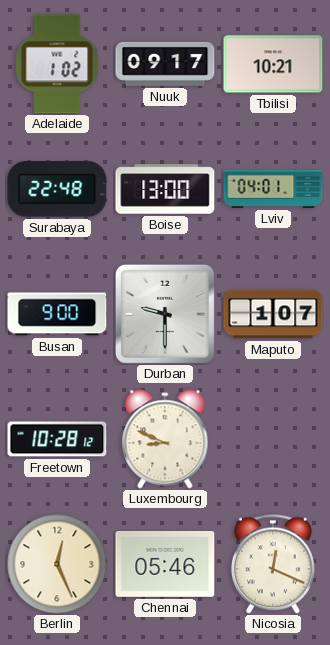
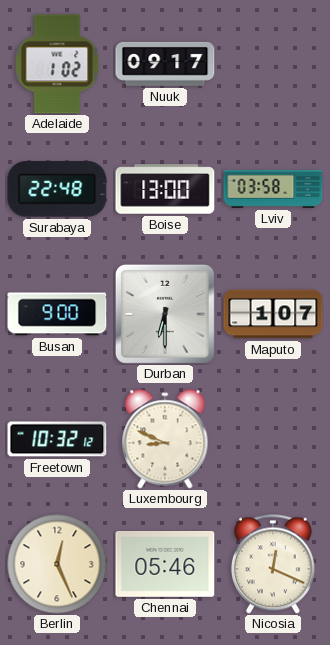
Tbilisi: 10:21 -> none (273, 64)
Lviv: 04:01 -> 03:58 (273, 189)
Durban: 9:30 -> 6:30 (165, 314)
Freetown: 10:28 -> 10:32 (57, 439)
